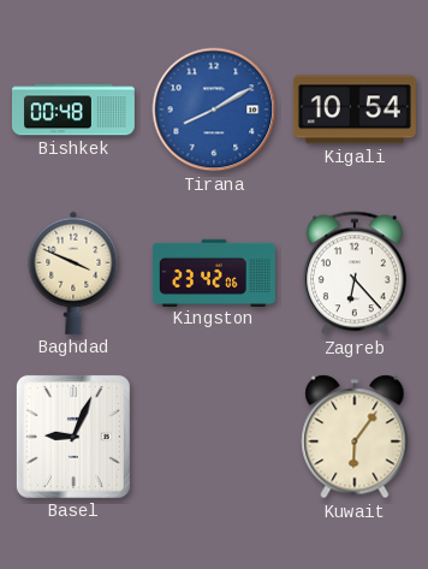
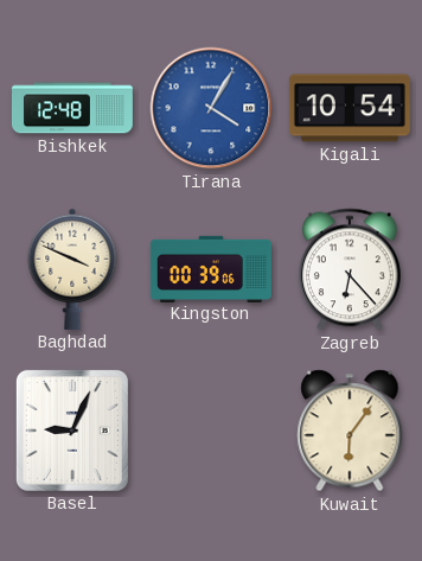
Bishkek: 00:48 -> 12:48 (72, 108)
Tirana: 8:10 -> 4:05 (211, 108)
Kingston: 23:42 -> 00:39 (211, 268)
